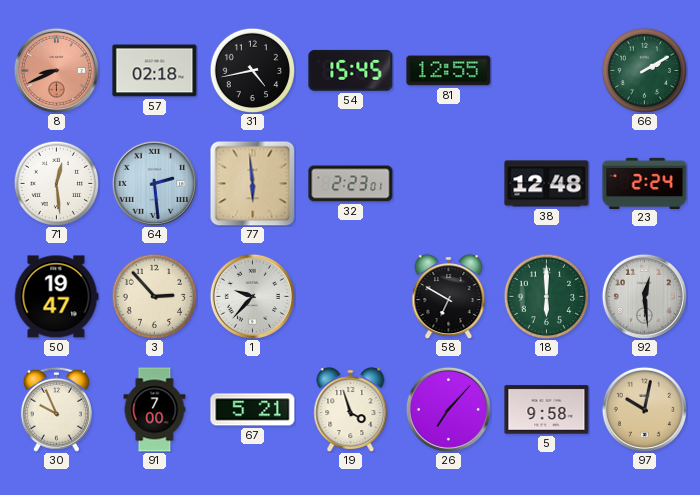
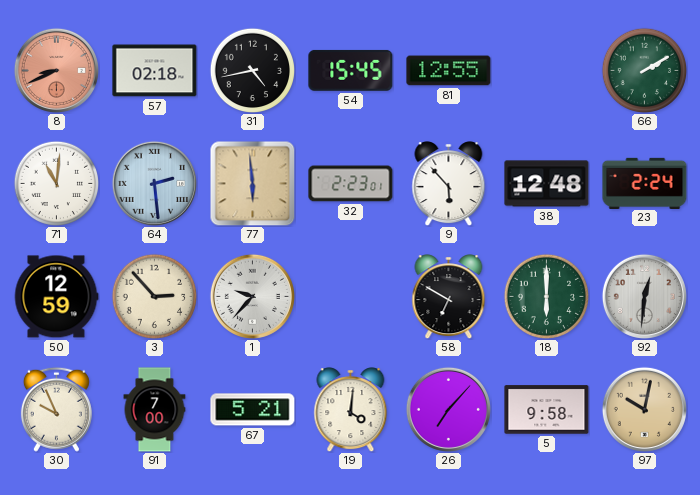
71: 12:29 -> 11:01 (56, 183)
9: none -> 5:53 (449, 184)
50: 19:47 -> 12:59 (56, 297)
92: 12:29 -> 12:31 (644, 296)
19: 3:57 -> 4:01 (351, 410)
